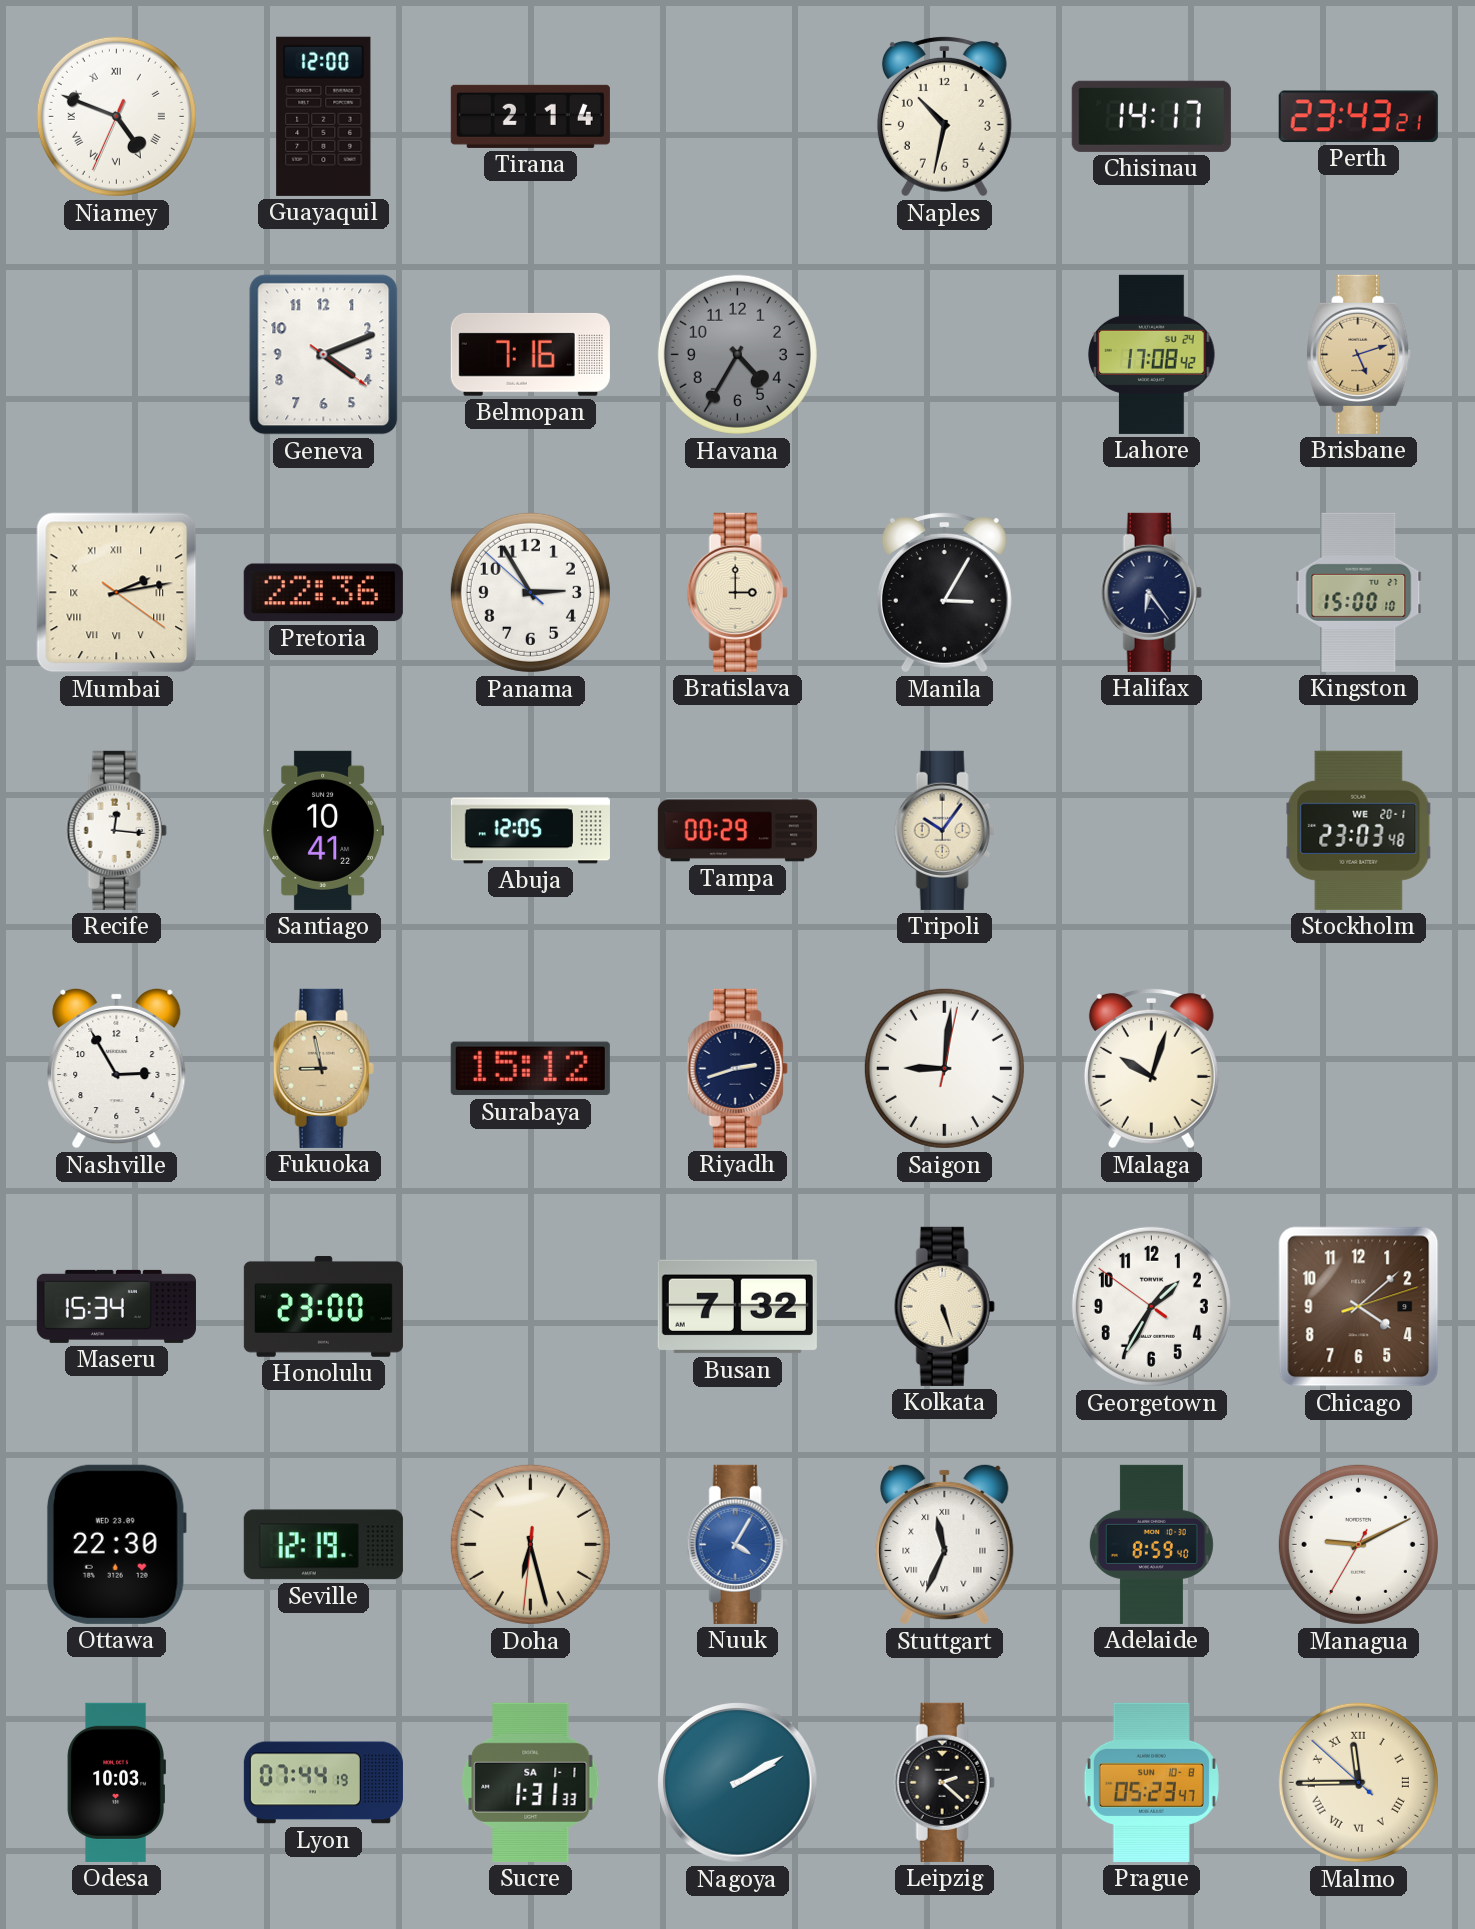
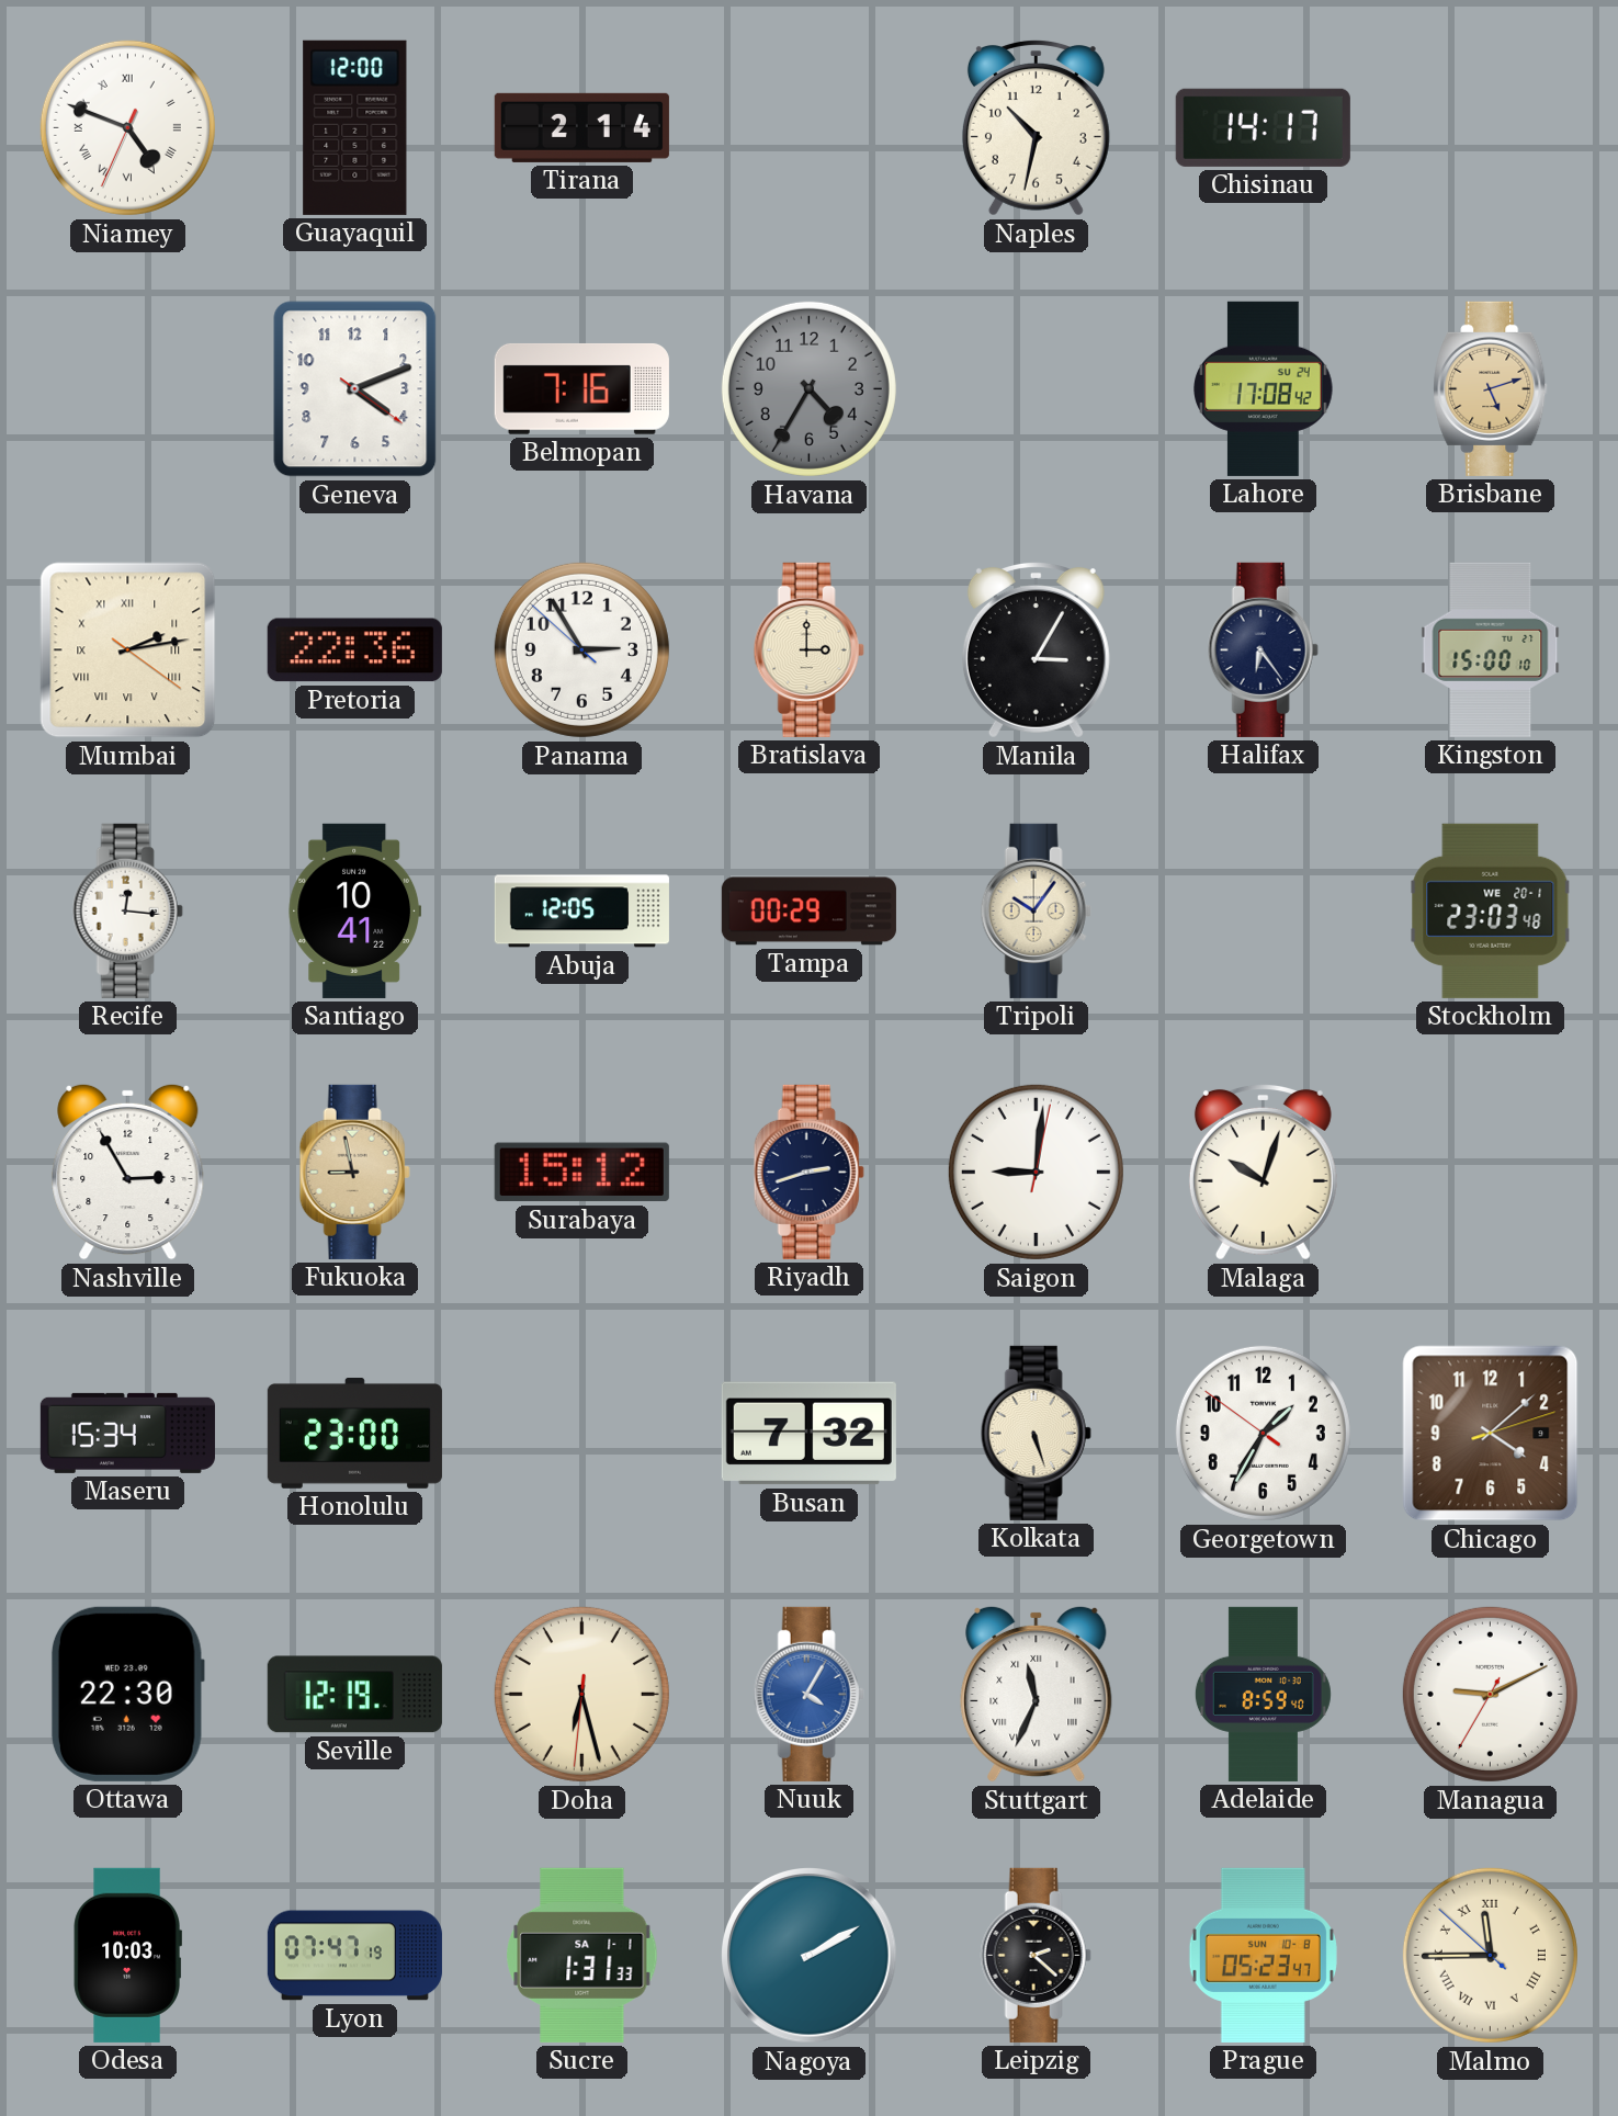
Perth: 23:43 -> none (1358, 116)
Lyon: 07:44 -> 07:47 (354, 1956)
